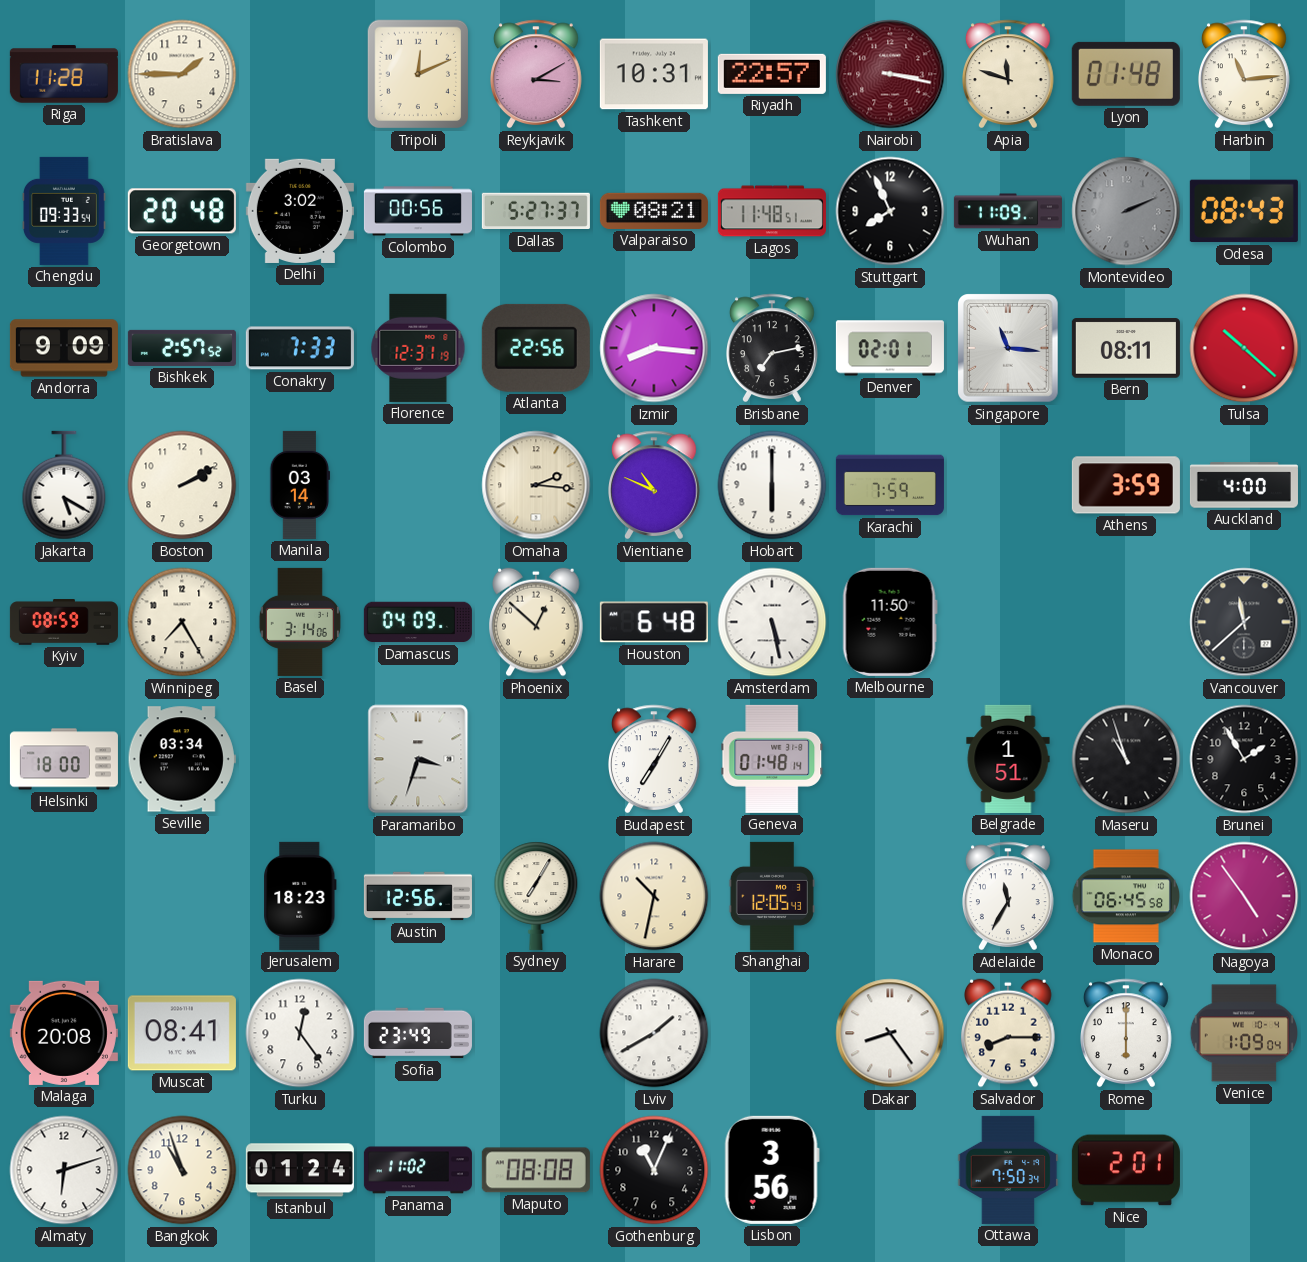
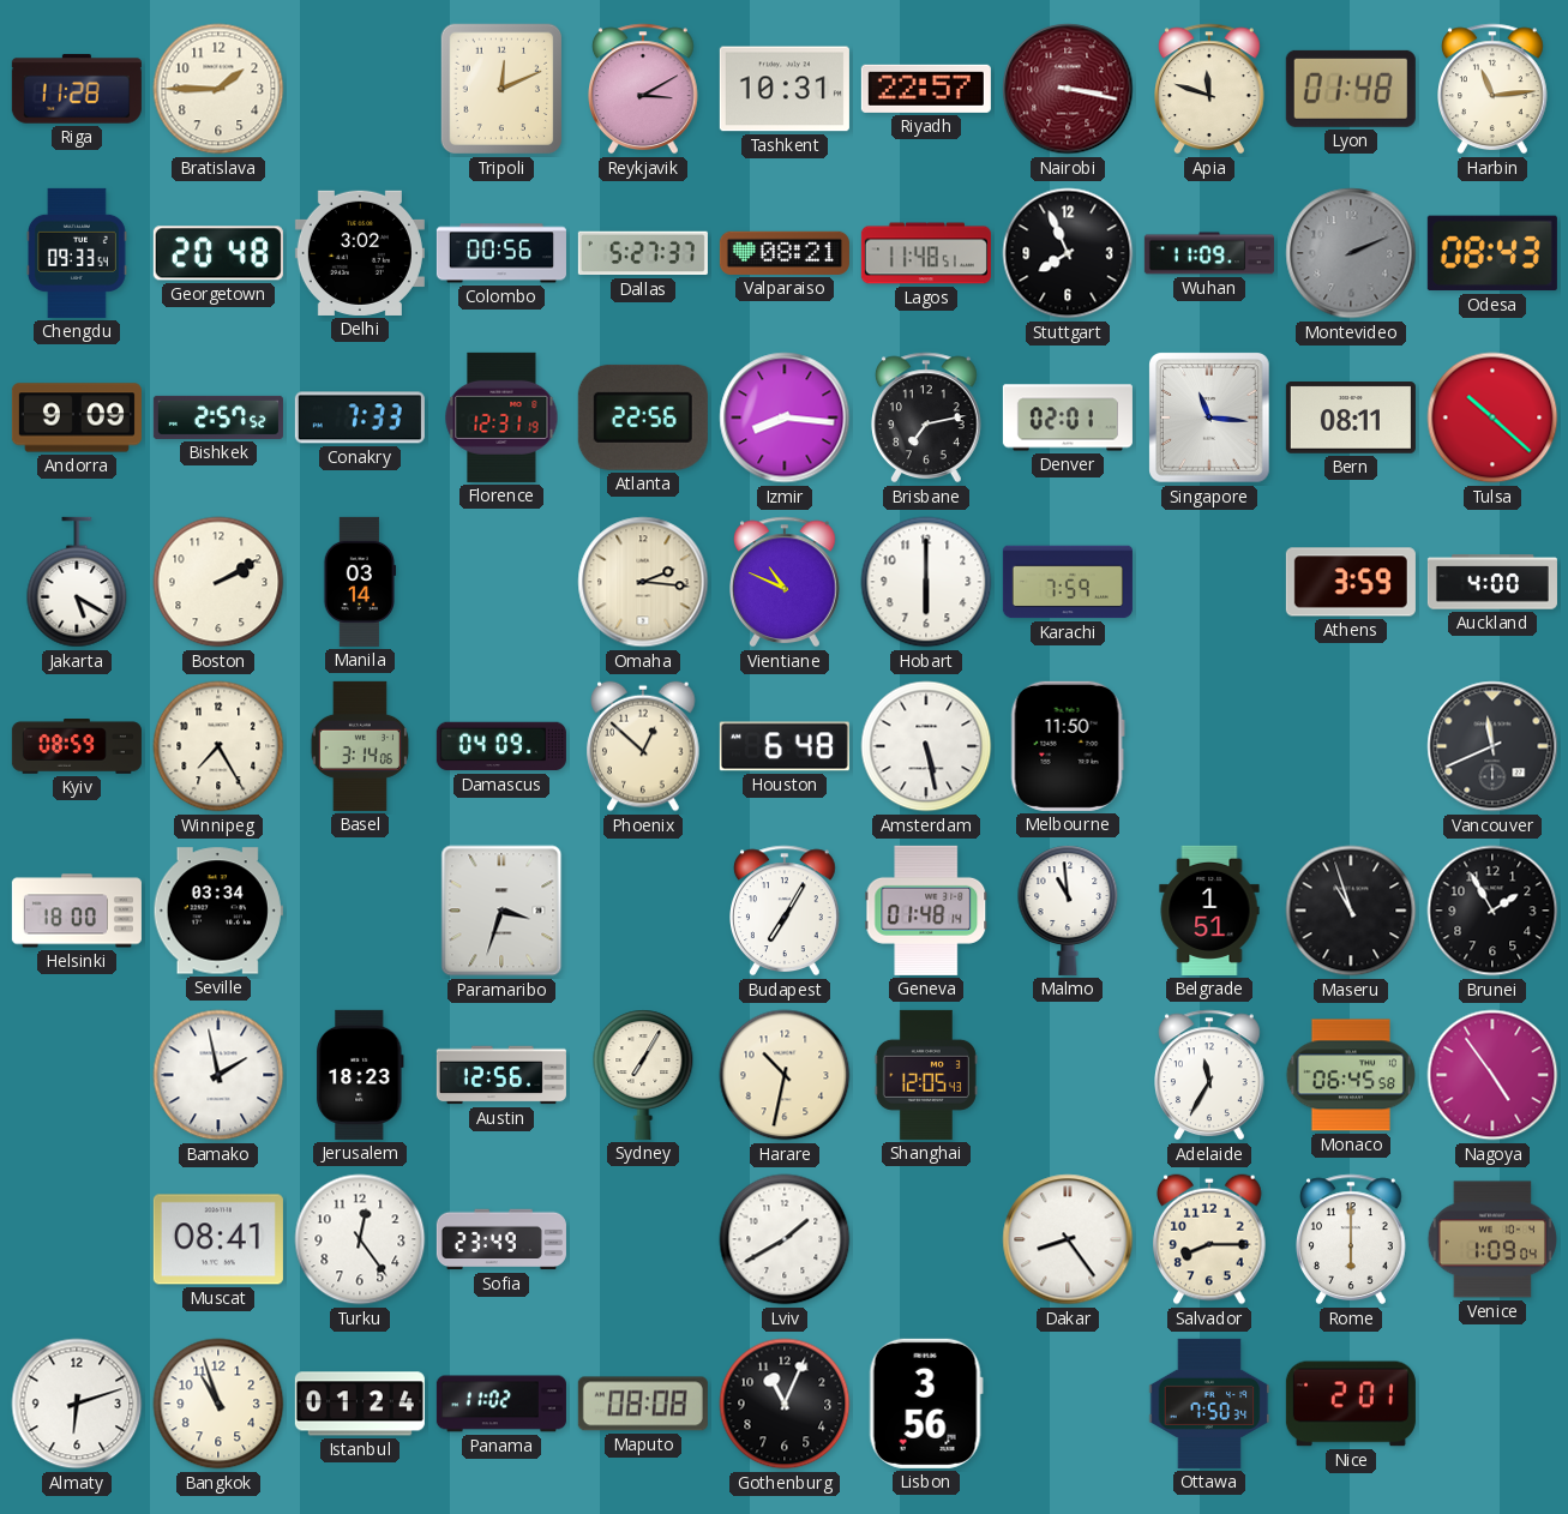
Vancouver: 11:38 -> 11:41 (1492, 746)
Malmo: none -> 10:59 (1068, 911)
Bamako: none -> 1:58 (218, 1075)
Malaga: 20:08 -> none (64, 1033)
